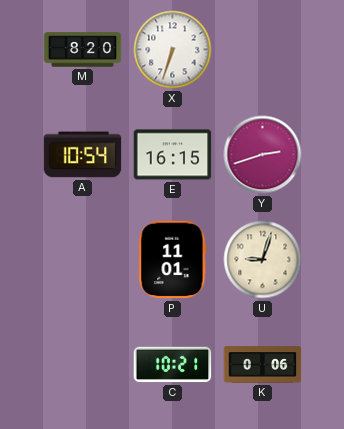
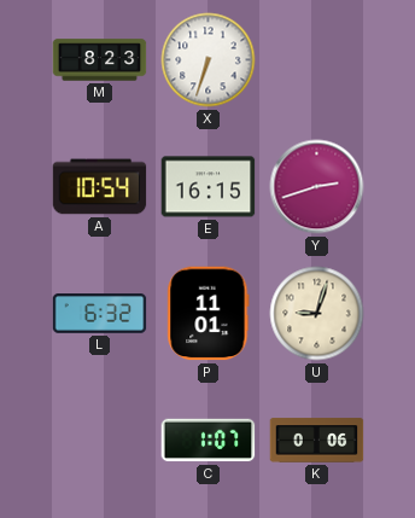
M: 8:20 -> 8:23 (100, 60)
L: none -> 6:32 (100, 314)
C: 10:21 -> 1:07 (209, 441)
